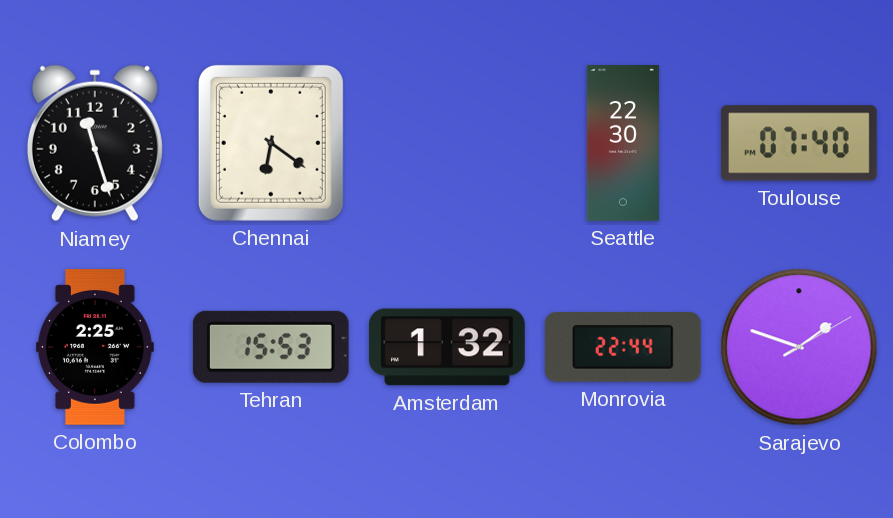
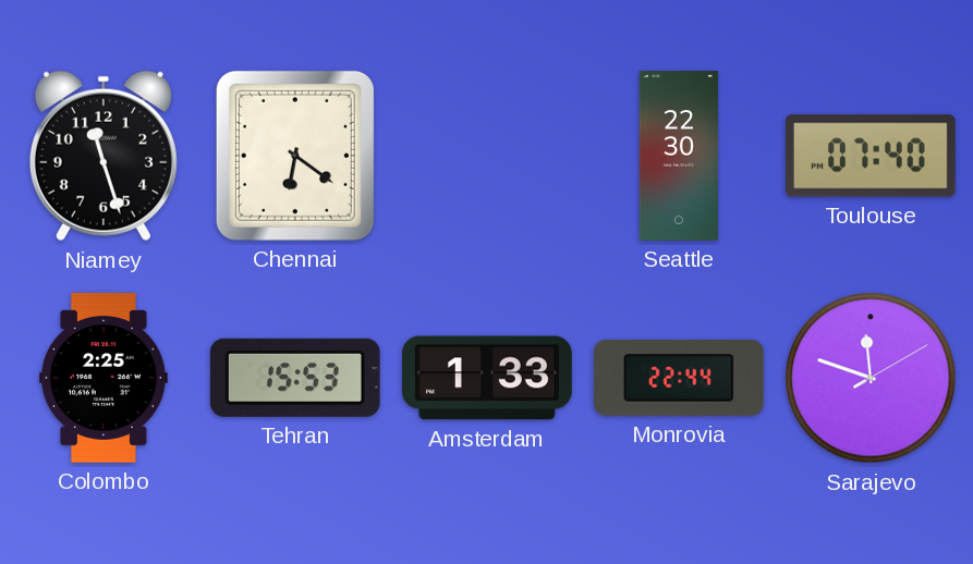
Amsterdam: 1:32 -> 1:33 (488, 378)
Sarajevo: 1:48 -> 11:48 (871, 378)
